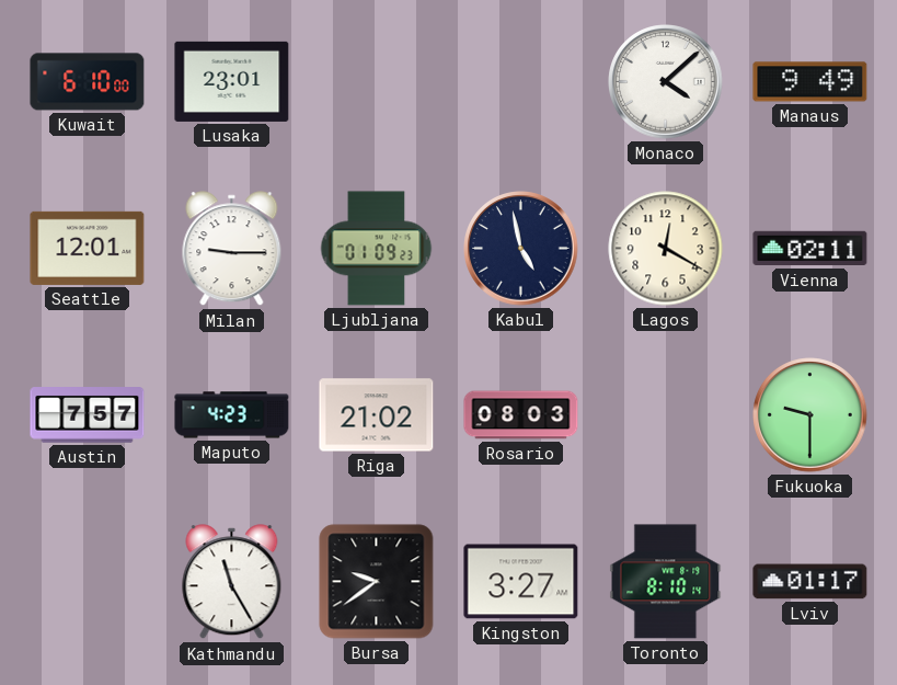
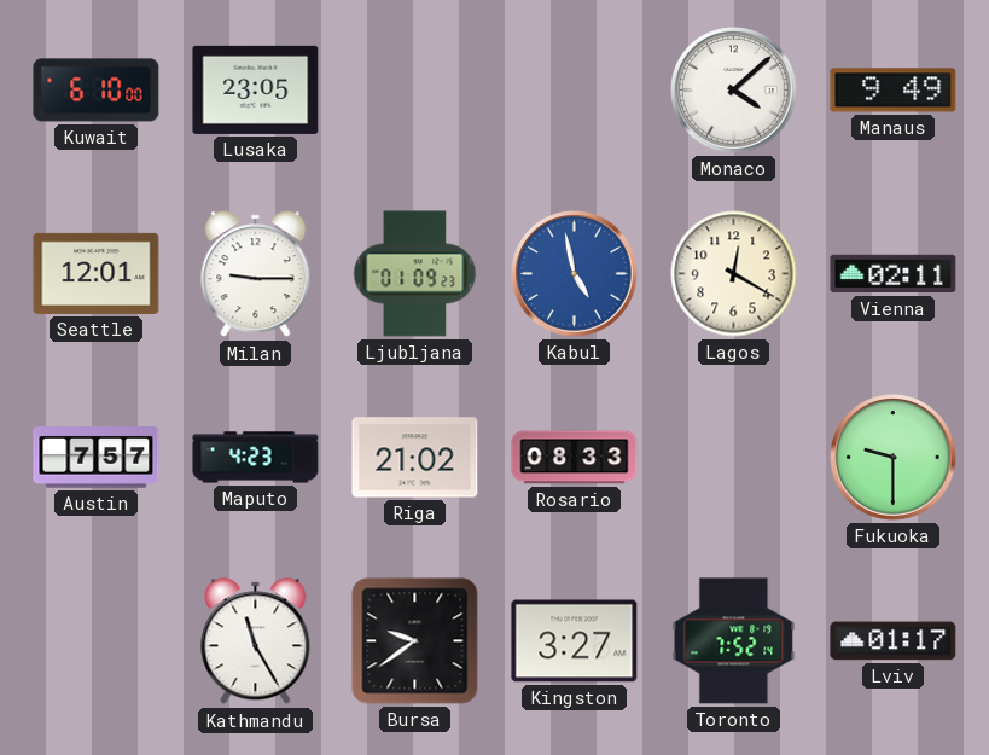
Lusaka: 23:01 -> 23:05 (256, 89)
Kabul dial: navy -> blue (575, 274)
Rosario: 08:03 -> 08:33 (575, 458)
Toronto: 8:10 -> 7:52 (734, 641)
